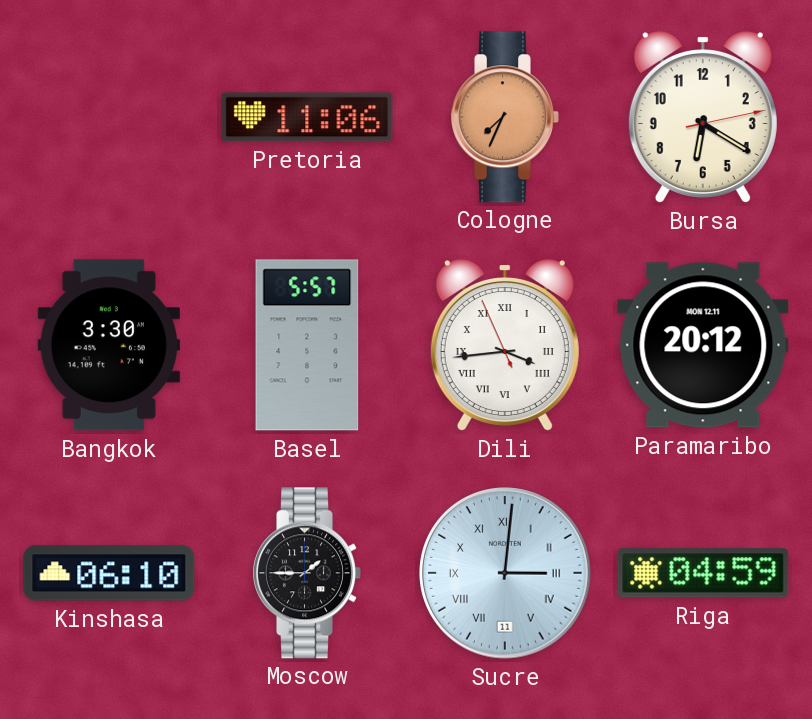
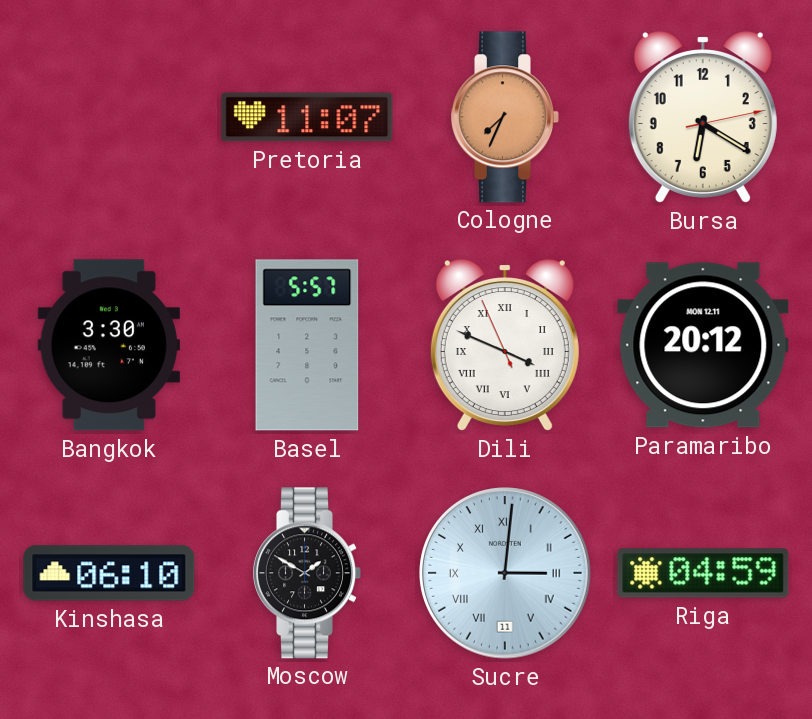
Pretoria: 11:06 -> 11:07 (307, 117)
Dili: 3:43 -> 3:48 (505, 345)
Moscow: 1:45 -> 1:50 (307, 573)
